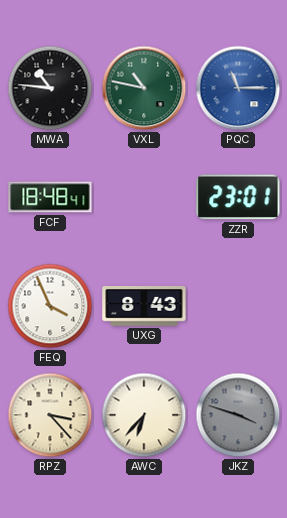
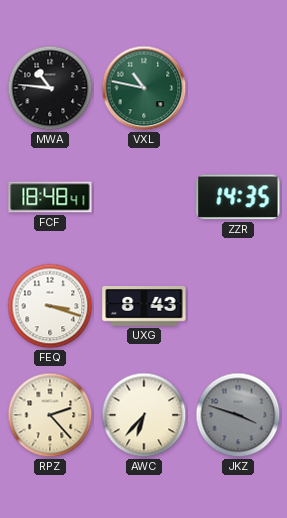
PQC: 11:15 -> none (238, 88)
ZZR: 23:01 -> 14:35 (238, 197)
FEQ: 3:56 -> 3:18 (50, 306)
RPZ: 3:23 -> 2:23 (50, 415)
